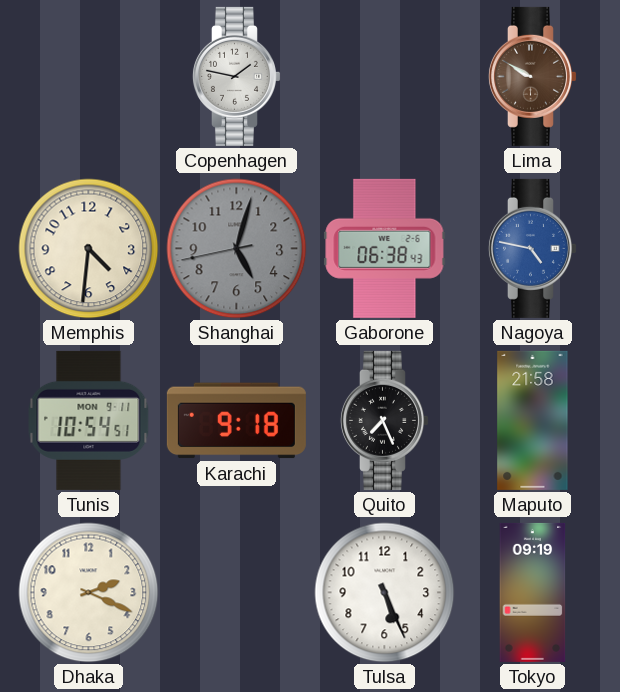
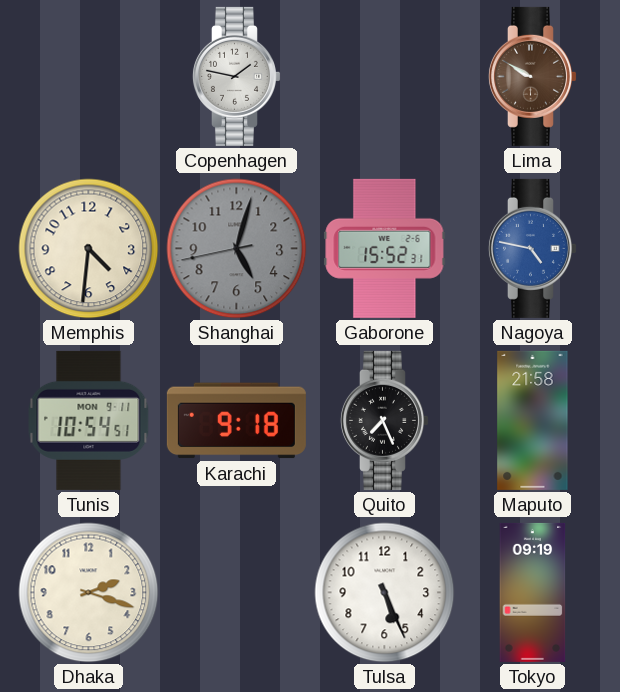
Gaborone: 06:38 -> 15:52 (385, 248)
Dhaka: 2:19 -> 2:18 (89, 593)
